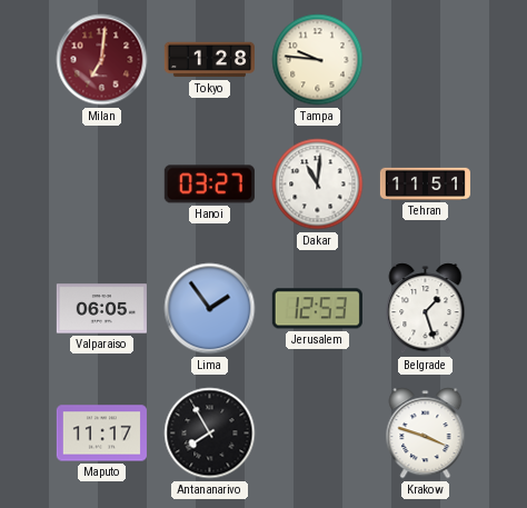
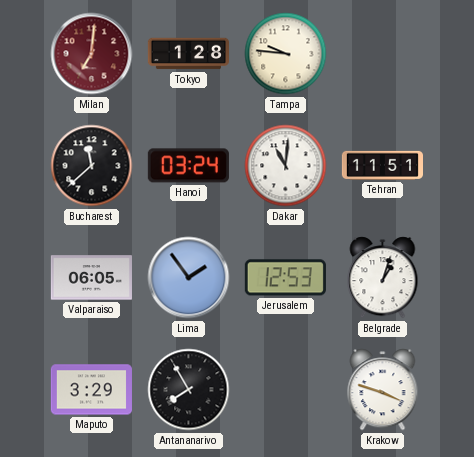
Bucharest: none -> 11:38 (92, 166)
Hanoi: 03:27 -> 03:24 (188, 166)
Belgrade: 1:27 -> 1:03 (383, 278)
Maputo: 11:17 -> 3:29 (91, 390)
